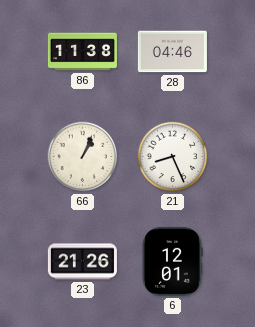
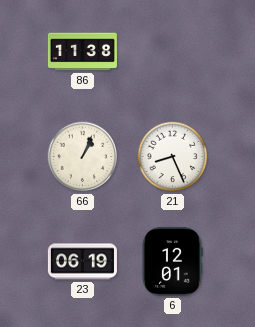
28: 04:46 -> none (172, 52)
23: 21:26 -> 06:19 (82, 262)
